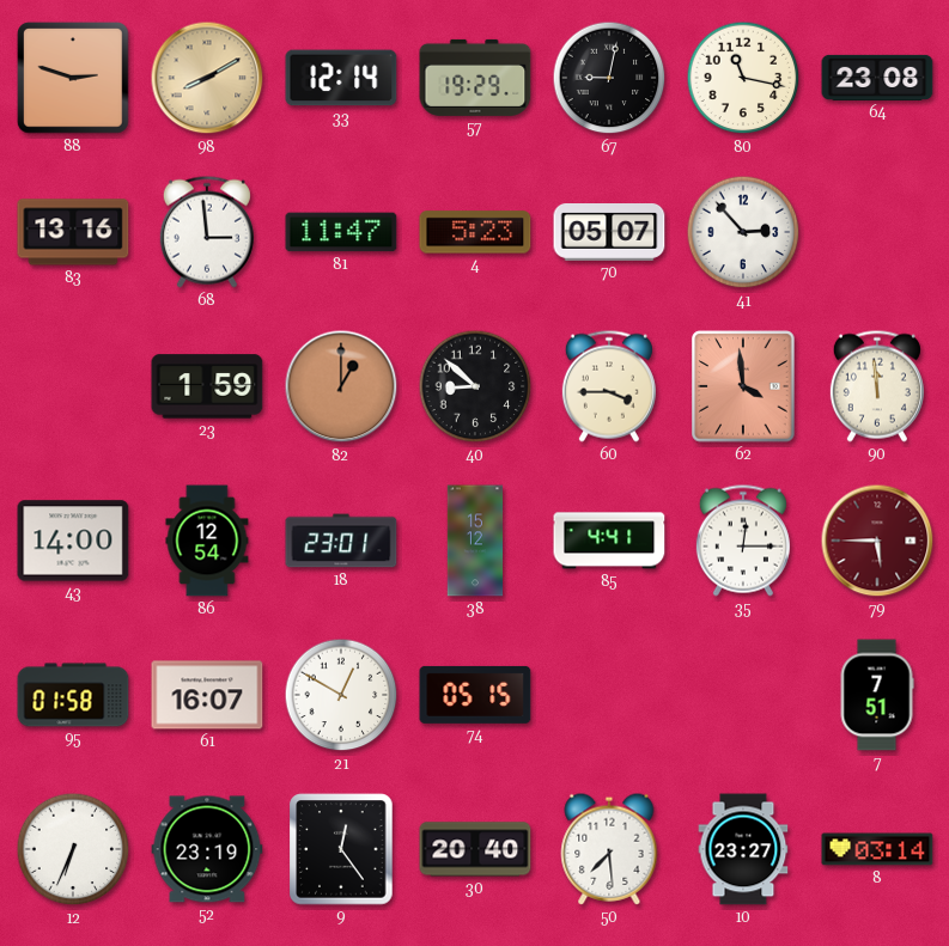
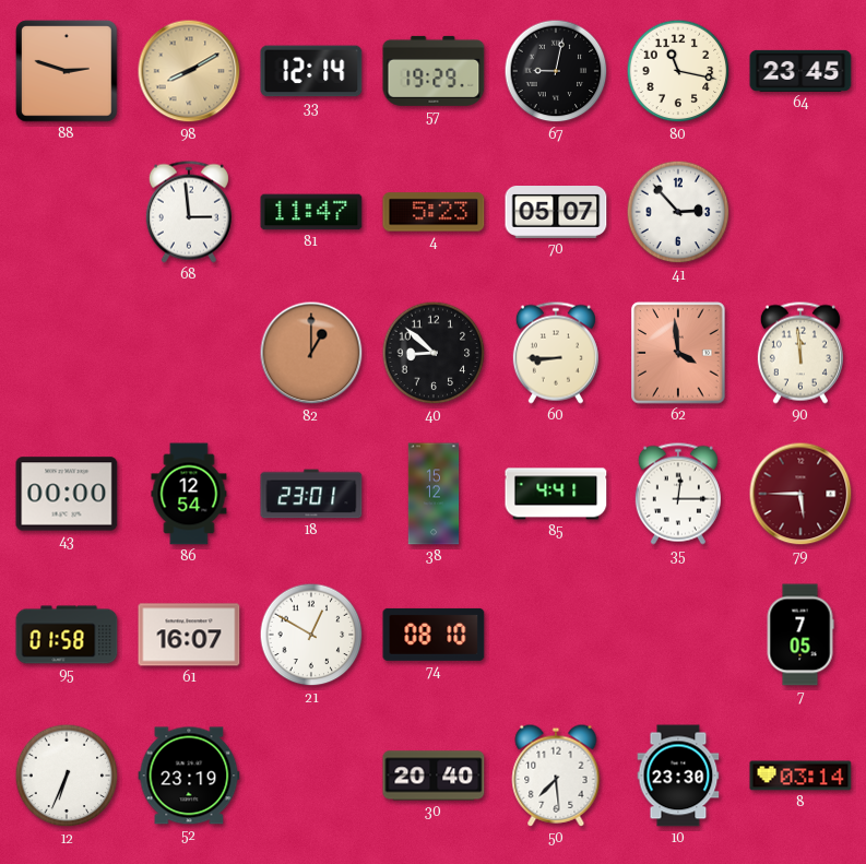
64: 23:08 -> 23:45 (800, 71)
83: 13:16 -> none (73, 232)
23: 1:59 -> none (207, 386)
60: 3:45 -> 8:45 (556, 353)
43: 14:00 -> 00:00 (67, 494)
74: 05:15 -> 08:10 (434, 635)
7: 7:51 -> 7:05 (800, 635)
9: 12:24 -> none (341, 849)
10: 23:27 -> 23:30 (678, 776)
